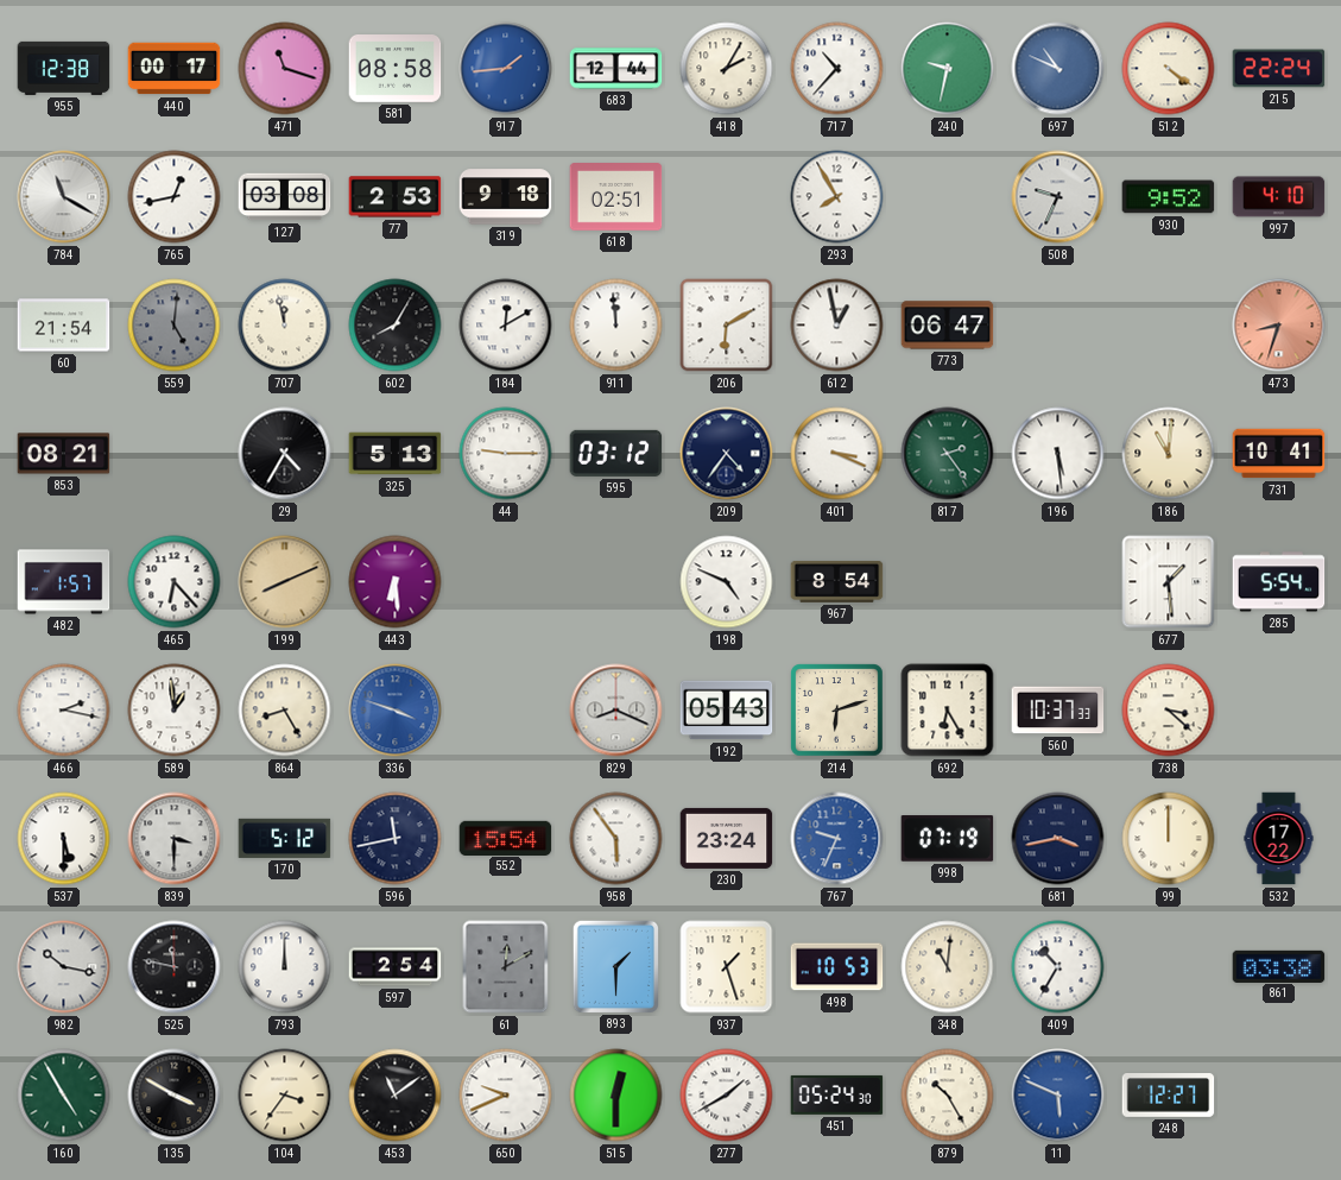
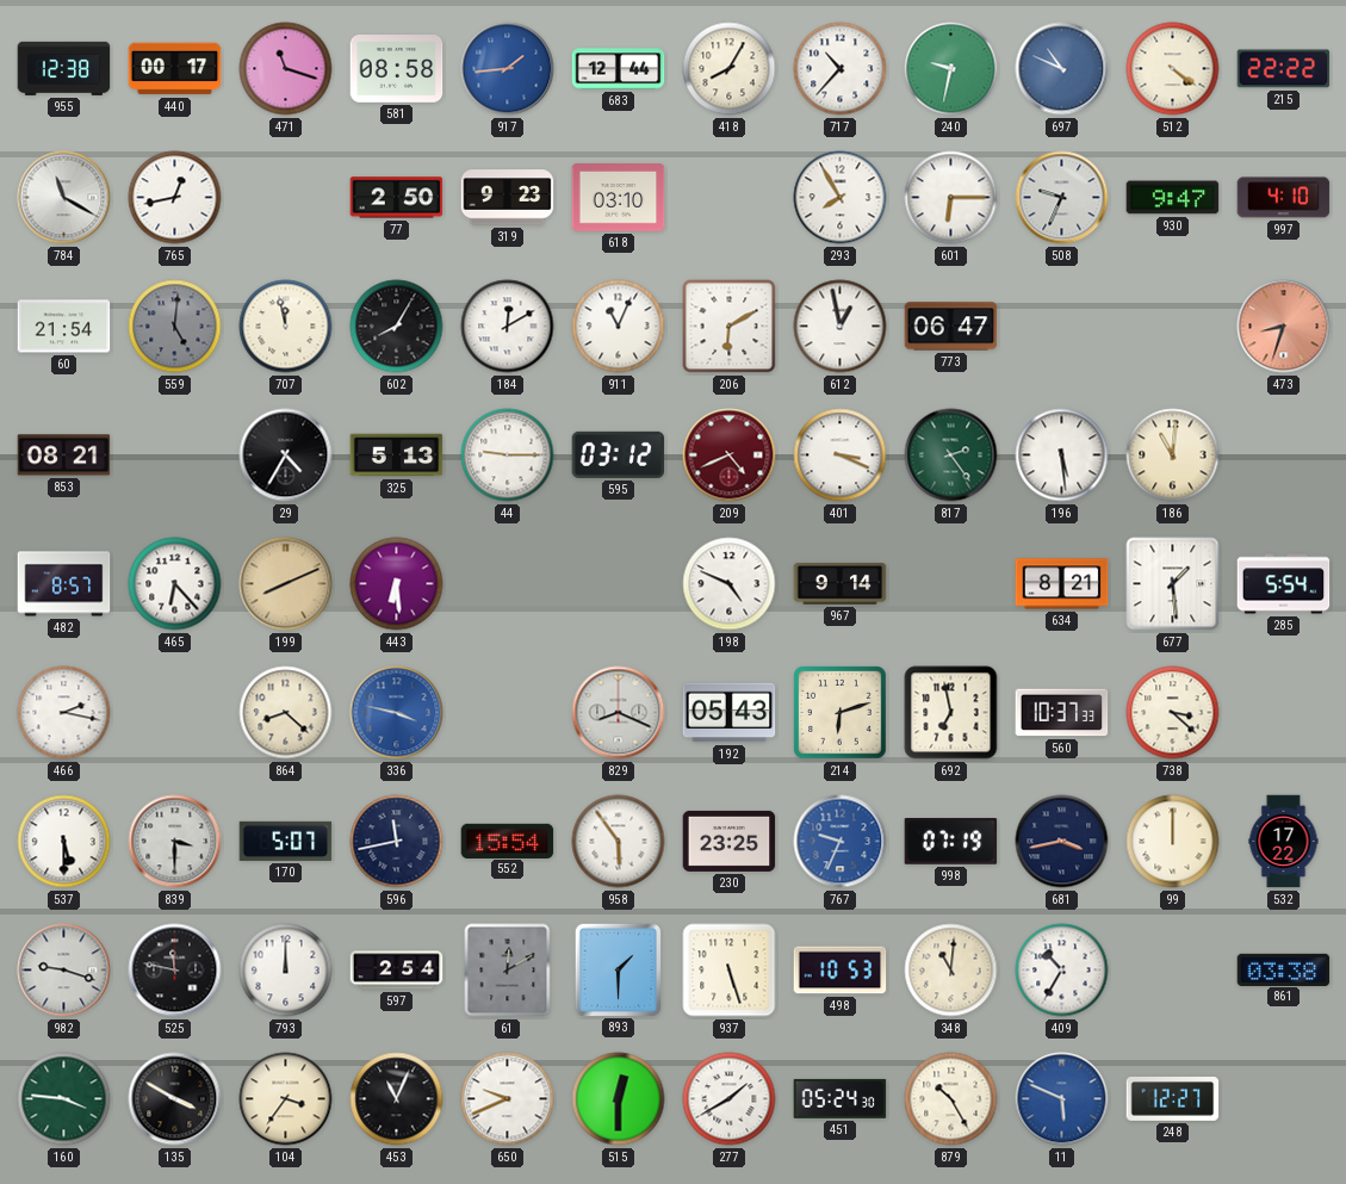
418: 2:05 -> 8:05 (730, 69)
215: 22:24 -> 22:22 (1284, 69)
127: 03:08 -> none (285, 197)
77: 2:53 -> 2:50 (397, 198)
319: 9:18 -> 9:23 (508, 198)
618: 02:51 -> 03:10 (619, 198)
601: none -> 6:15 (951, 198)
930: 9:52 -> 9:47 (1173, 198)
911: 11:59 -> 11:04 (619, 327)
209: 4:36 -> 4:41 (730, 455)
209 dial: navy -> burgundy (730, 455)
731: 10:41 -> none (1279, 454)
482: 1:57 -> 8:57 (64, 584)
967: 8:54 -> 9:14 (841, 583)
634: none -> 8:21 (1062, 584)
589: 12:59 -> none (175, 711)
864: 8:25 -> 8:22 (286, 713)
336: 3:48 -> 3:47 (397, 713)
692: 6:25 -> 6:58 (951, 713)
170: 5:12 -> 5:07 (286, 841)
230: 23:24 -> 23:25 (730, 841)
982: 10:17 -> 9:18 (64, 971)
937: 1:27 -> 5:27 (730, 971)
160: 4:55 -> 3:46 (64, 1099)
453: 11:09 -> 11:04 (397, 1099)
